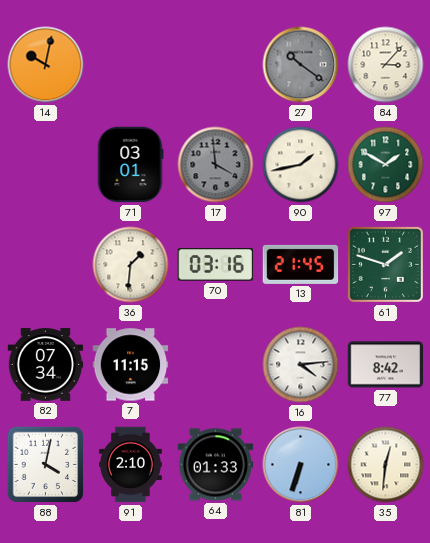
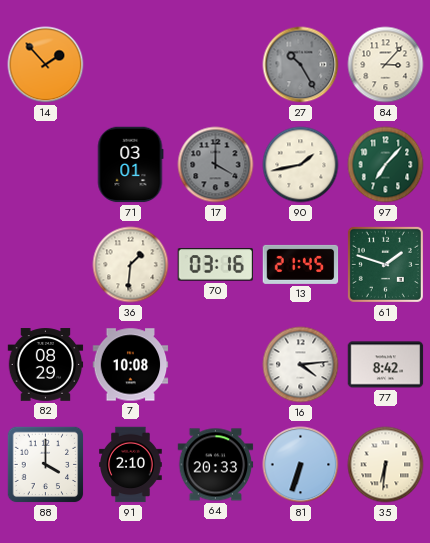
14: 10:02 -> 1:53 (46, 65)
27: 10:21 -> 10:25 (301, 65)
17: 3:59 -> 4:00 (216, 165)
97: 1:50 -> 7:07 (386, 165)
82: 07:34 -> 08:29 (46, 365)
7: 11:15 -> 10:08 (131, 365)
88: 4:02 -> 4:00 (46, 465)
64: 01:33 -> 20:33 (216, 465)
35: 12:31 -> 6:31 (386, 465)
